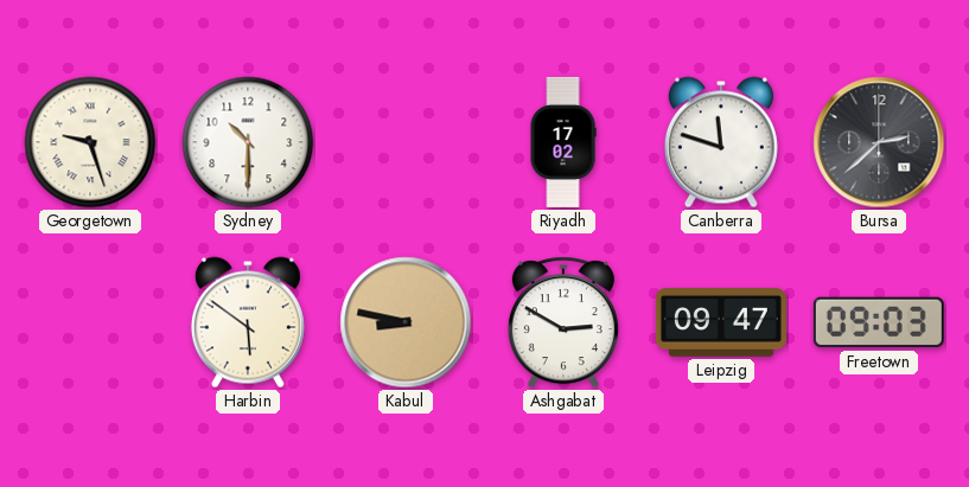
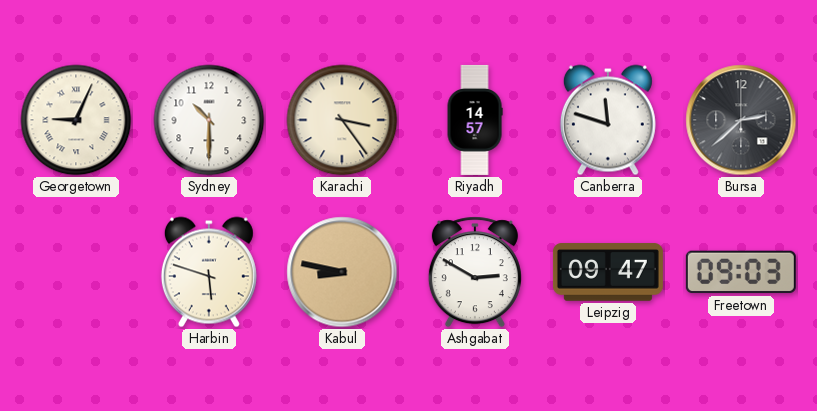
Georgetown: 9:27 -> 9:04 (76, 120)
Karachi: none -> 3:24 (342, 120)
Riyadh: 17:02 -> 14:57 (475, 120)
Harbin: 5:51 -> 5:48 (209, 272)
